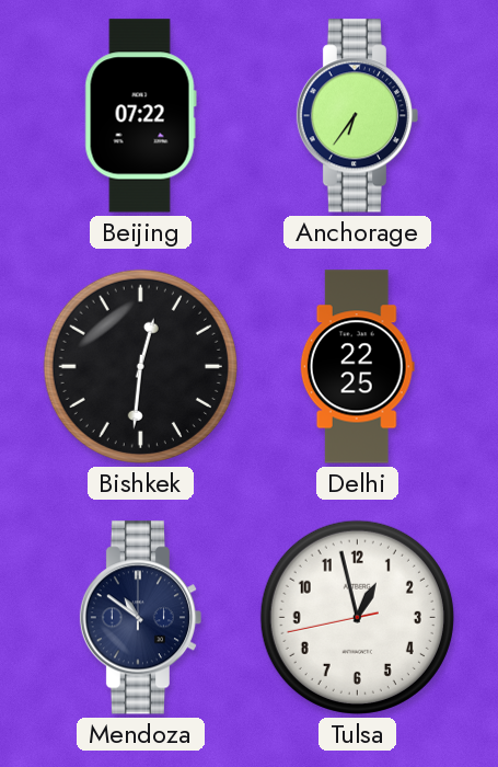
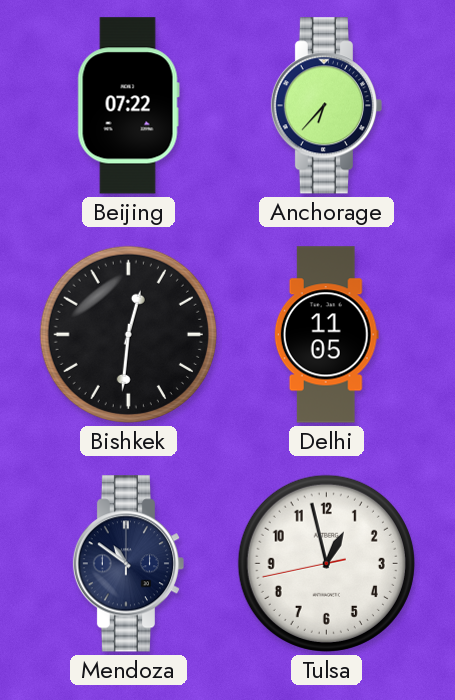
Anchorage: 6:36 -> 6:37 (327, 106)
Delhi: 22:25 -> 11:05 (326, 335)
